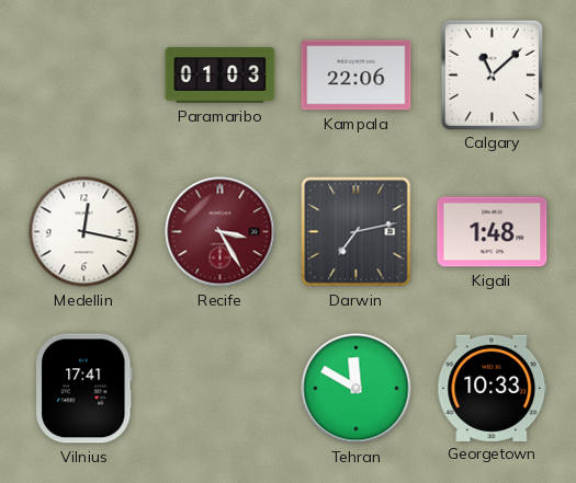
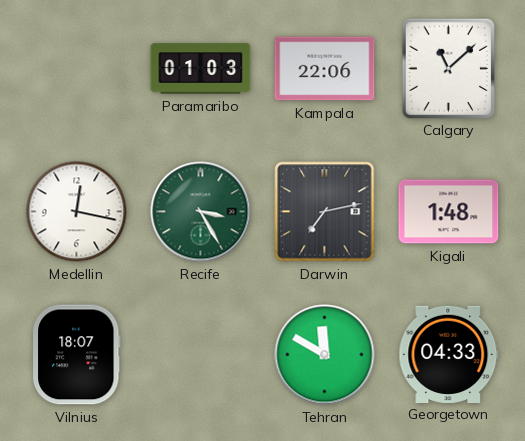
Recife dial: burgundy -> green (201, 212)
Vilnius: 17:41 -> 18:07 (77, 355)
Georgetown: 10:33 -> 04:33 (449, 354)
